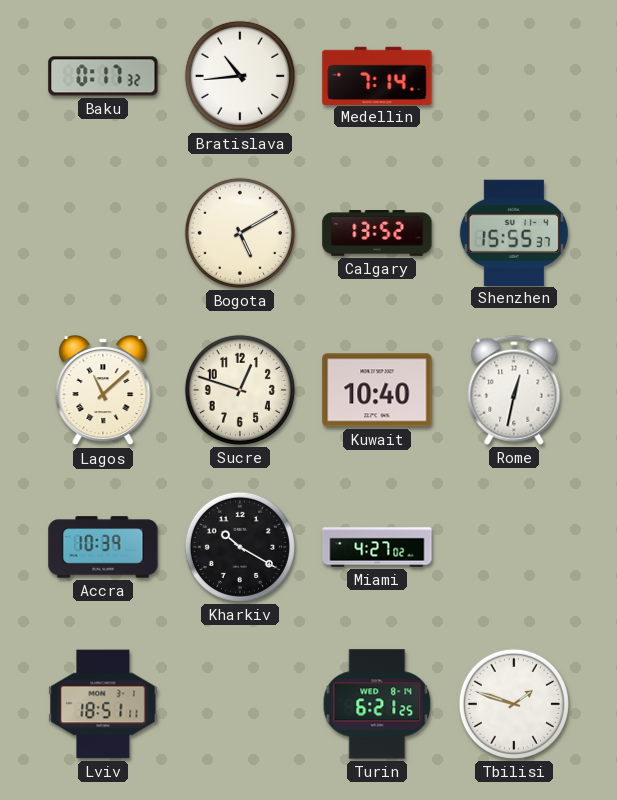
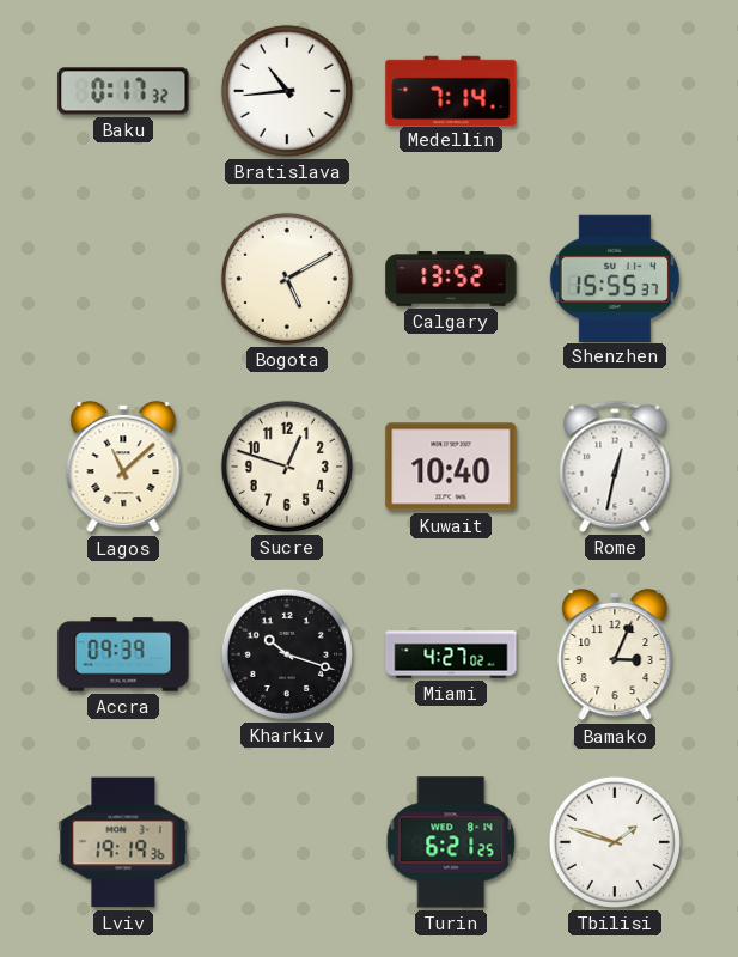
Accra: 10:39 -> 09:39 (123, 654)
Kharkiv: 10:20 -> 10:18 (287, 654)
Bamako: none -> 3:04 (615, 654)
Lviv: 18:51 -> 19:19 (123, 842)
